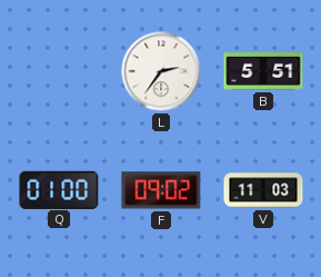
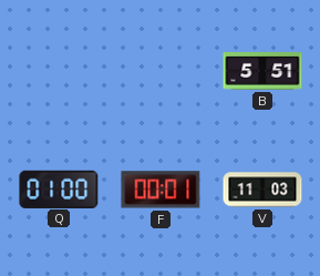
L: 2:36 -> none (161, 71)
F: 09:02 -> 00:01 (161, 190)
